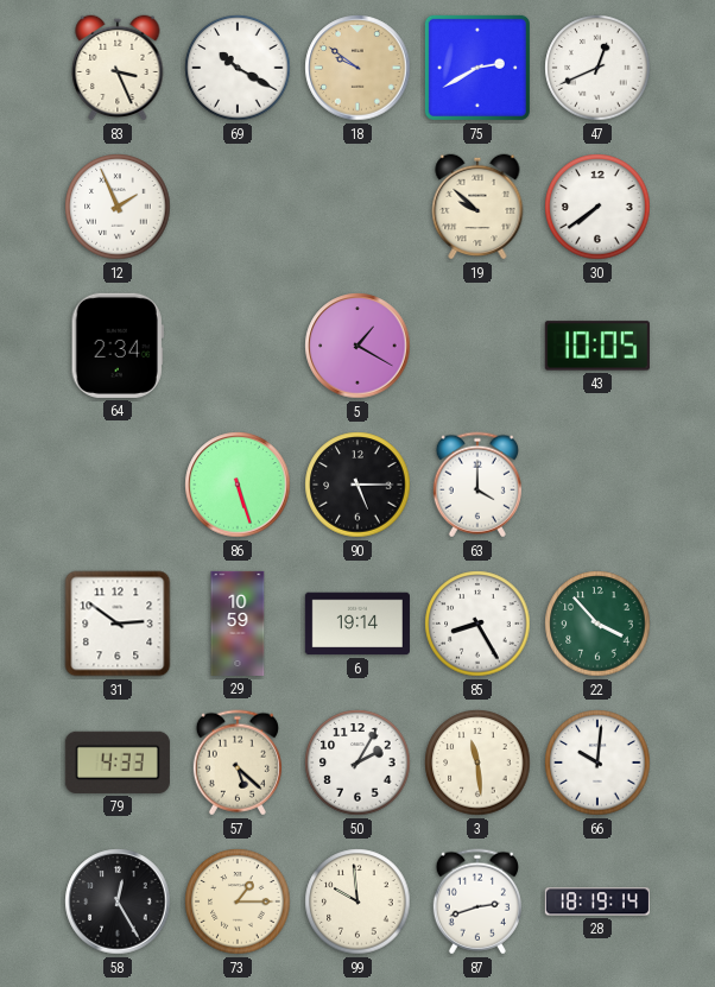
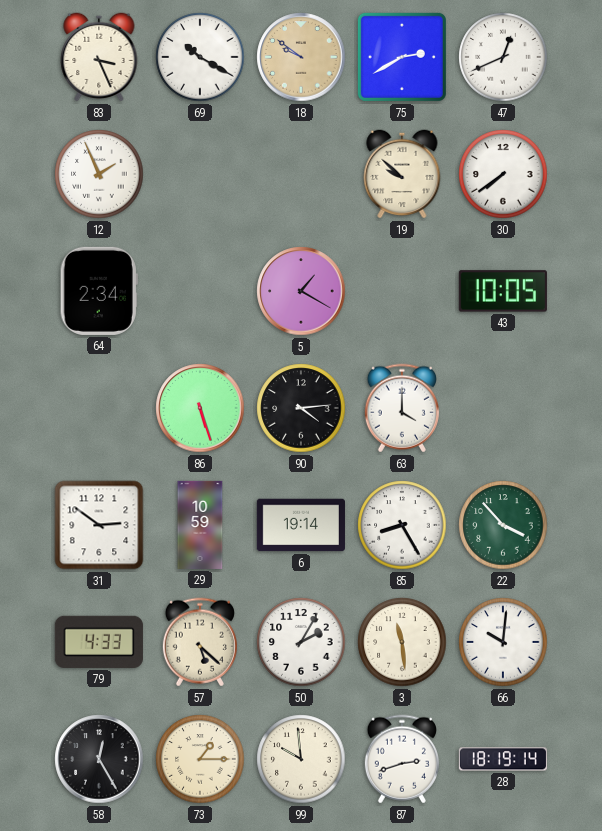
90: 5:15 -> 4:14 (301, 408)
